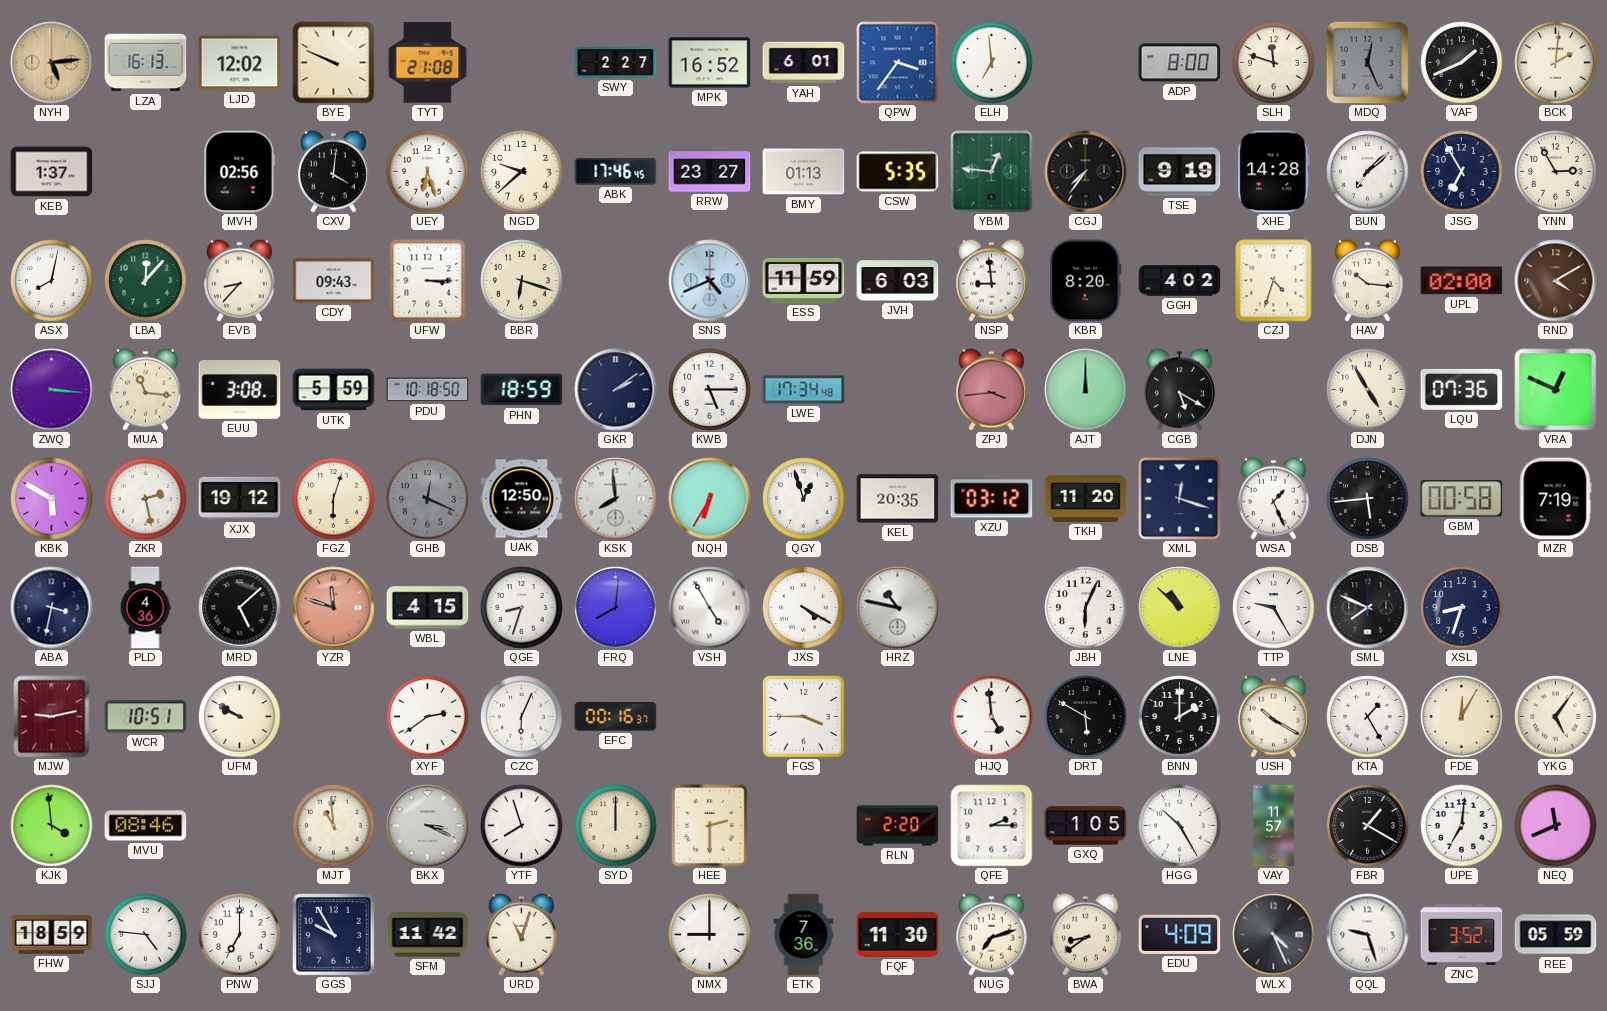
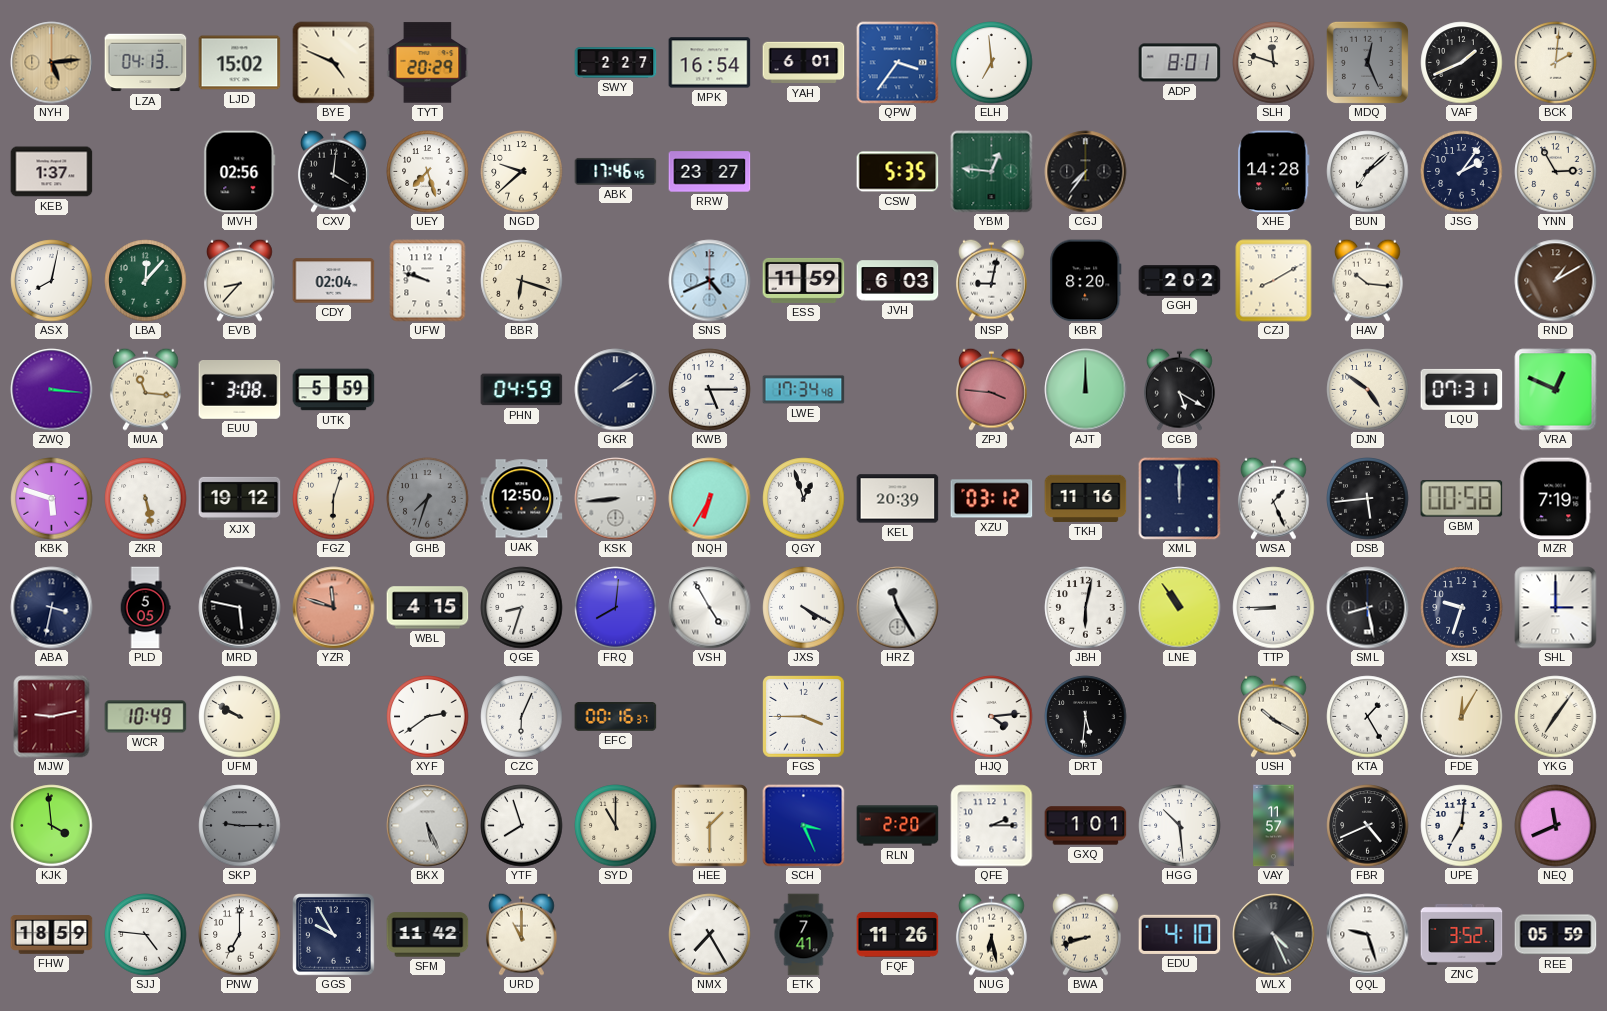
LZA: 16:13 -> 04:13 (146, 63)
LJD: 12:02 -> 15:02 (240, 63)
BYE: 9:49 -> 4:49 (334, 63)
TYT: 21:08 -> 20:29 (428, 63)
MPK: 16:52 -> 16:54 (710, 63)
ADP: 8:00 -> 8:01 (1180, 63)
UEY: 6:27 -> 7:27 (428, 172)
BMY: 01:13 -> none (804, 172)
TSE: 9:19 -> none (1180, 172)
JSG: 6:55 -> 2:06 (1462, 172)
CDY: 09:43 -> 02:04 (334, 281)
UFW: 3:15 -> 9:48 (428, 281)
NSP: 8:59 -> 9:02 (991, 280)
GGH: 4:02 -> 2:02 (1180, 281)
CZJ: 4:33 -> 8:10 (1274, 281)
UPL: 02:00 -> none (1462, 281)
RND: 4:10 -> 1:10 (1556, 281)
PDU: 10:18 -> none (428, 390)
PHN: 18:59 -> 04:59 (522, 390)
ZPJ: 3:44 -> 3:46 (991, 389)
DJN: 4:55 -> 4:51 (1368, 390)
LQU: 07:36 -> 07:31 (1462, 389)
KBK: 5:50 -> 5:48 (52, 499)
ZKR: 2:28 -> 5:28 (146, 499)
GHB: 12:19 -> 7:33 (428, 499)
KSK: 7:59 -> 8:44 (616, 499)
KEL: 20:35 -> 20:39 (898, 499)
TKH: 11:20 -> 11:16 (1086, 498)
XML: 12:18 -> 12:00 (1180, 499)
PLD: 4:36 -> 5:05 (145, 608)
MRD: 5:08 -> 5:47 (240, 608)
HRZ: 10:47 -> 11:25 (898, 608)
JBH: 6:04 -> 6:02 (1086, 608)
LNE: 10:52 -> 10:54 (1180, 608)
TTP: 9:25 -> 8:45 (1274, 608)
SML: 7:49 -> 8:28 (1368, 608)
XSL: 8:33 -> 9:33 (1462, 608)
SHL: none -> 3:00 (1556, 608)
WCR: 10:51 -> 10:49 (146, 717)
HJQ: 4:59 -> 4:14 (992, 717)
DRT: 5:50 -> 5:31 (1086, 717)
BNN: 2:00 -> none (1180, 717)
YKG: 5:06 -> 7:06 (1556, 717)
MVU: 08:46 -> none (146, 826)
SKP: none -> 9:15 (240, 826)
MJT: 10:59 -> none (334, 826)
BKX: 3:19 -> 5:26 (428, 826)
SYD: 12:00 -> 11:00 (616, 826)
HEE: 2:30 -> 1:30 (709, 825)
SCH: none -> 3:26 (804, 826)
GXQ: 1:05 -> 1:01 (1086, 826)
HGG: 10:25 -> 10:29 (1180, 826)
FBR: 1:20 -> 4:41 (1368, 826)
URD: 11:03 -> 11:00 (521, 934)
NMX: 9:00 -> 7:25 (710, 935)
ETK: 7:36 -> 7:41 (804, 935)
FQF: 11:30 -> 11:26 (898, 935)
NUG: 7:12 -> 6:28 (991, 934)
BWA: 8:39 -> 8:42 (1085, 934)
EDU: 4:09 -> 4:10 (1180, 934)
